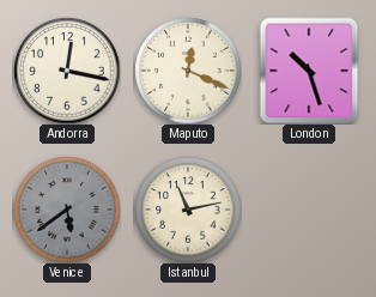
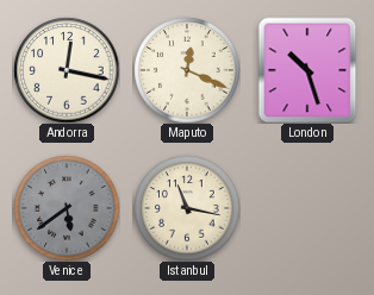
Istanbul: 11:13 -> 11:17 (187, 208)
